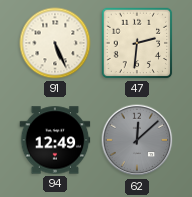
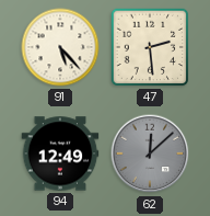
91: 5:26 -> 5:23 (60, 47)
47: 2:31 -> 2:29 (150, 47)
